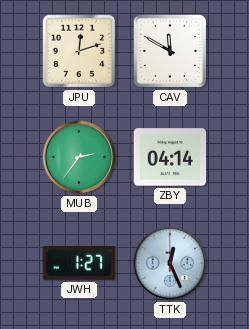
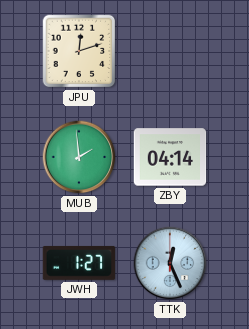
CAV: 11:50 -> none (170, 51)
MUB: 2:36 -> 1:59 (79, 157)
